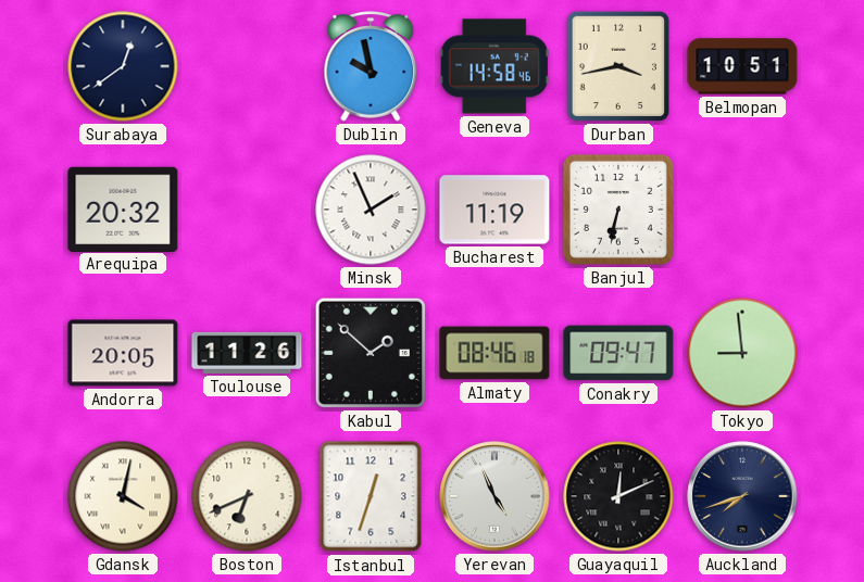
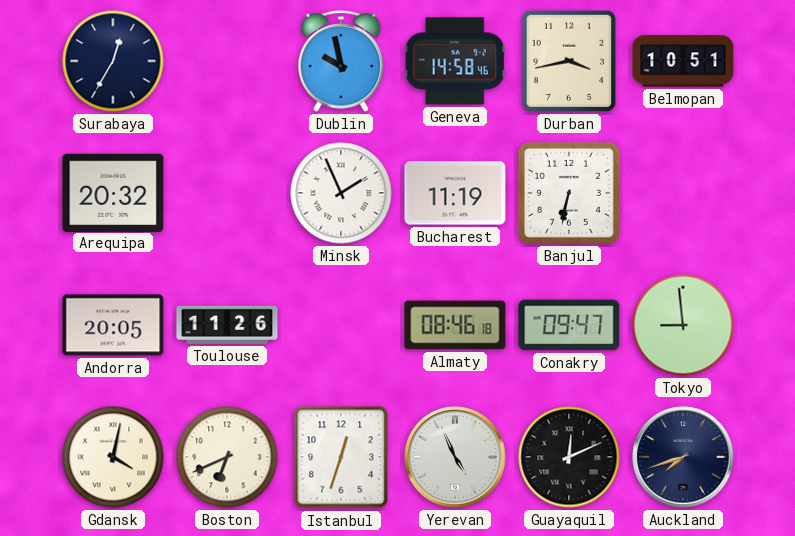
Surabaya: 12:39 -> 12:35 (113, 61)
Kabul: 1:52 -> none (371, 353)
